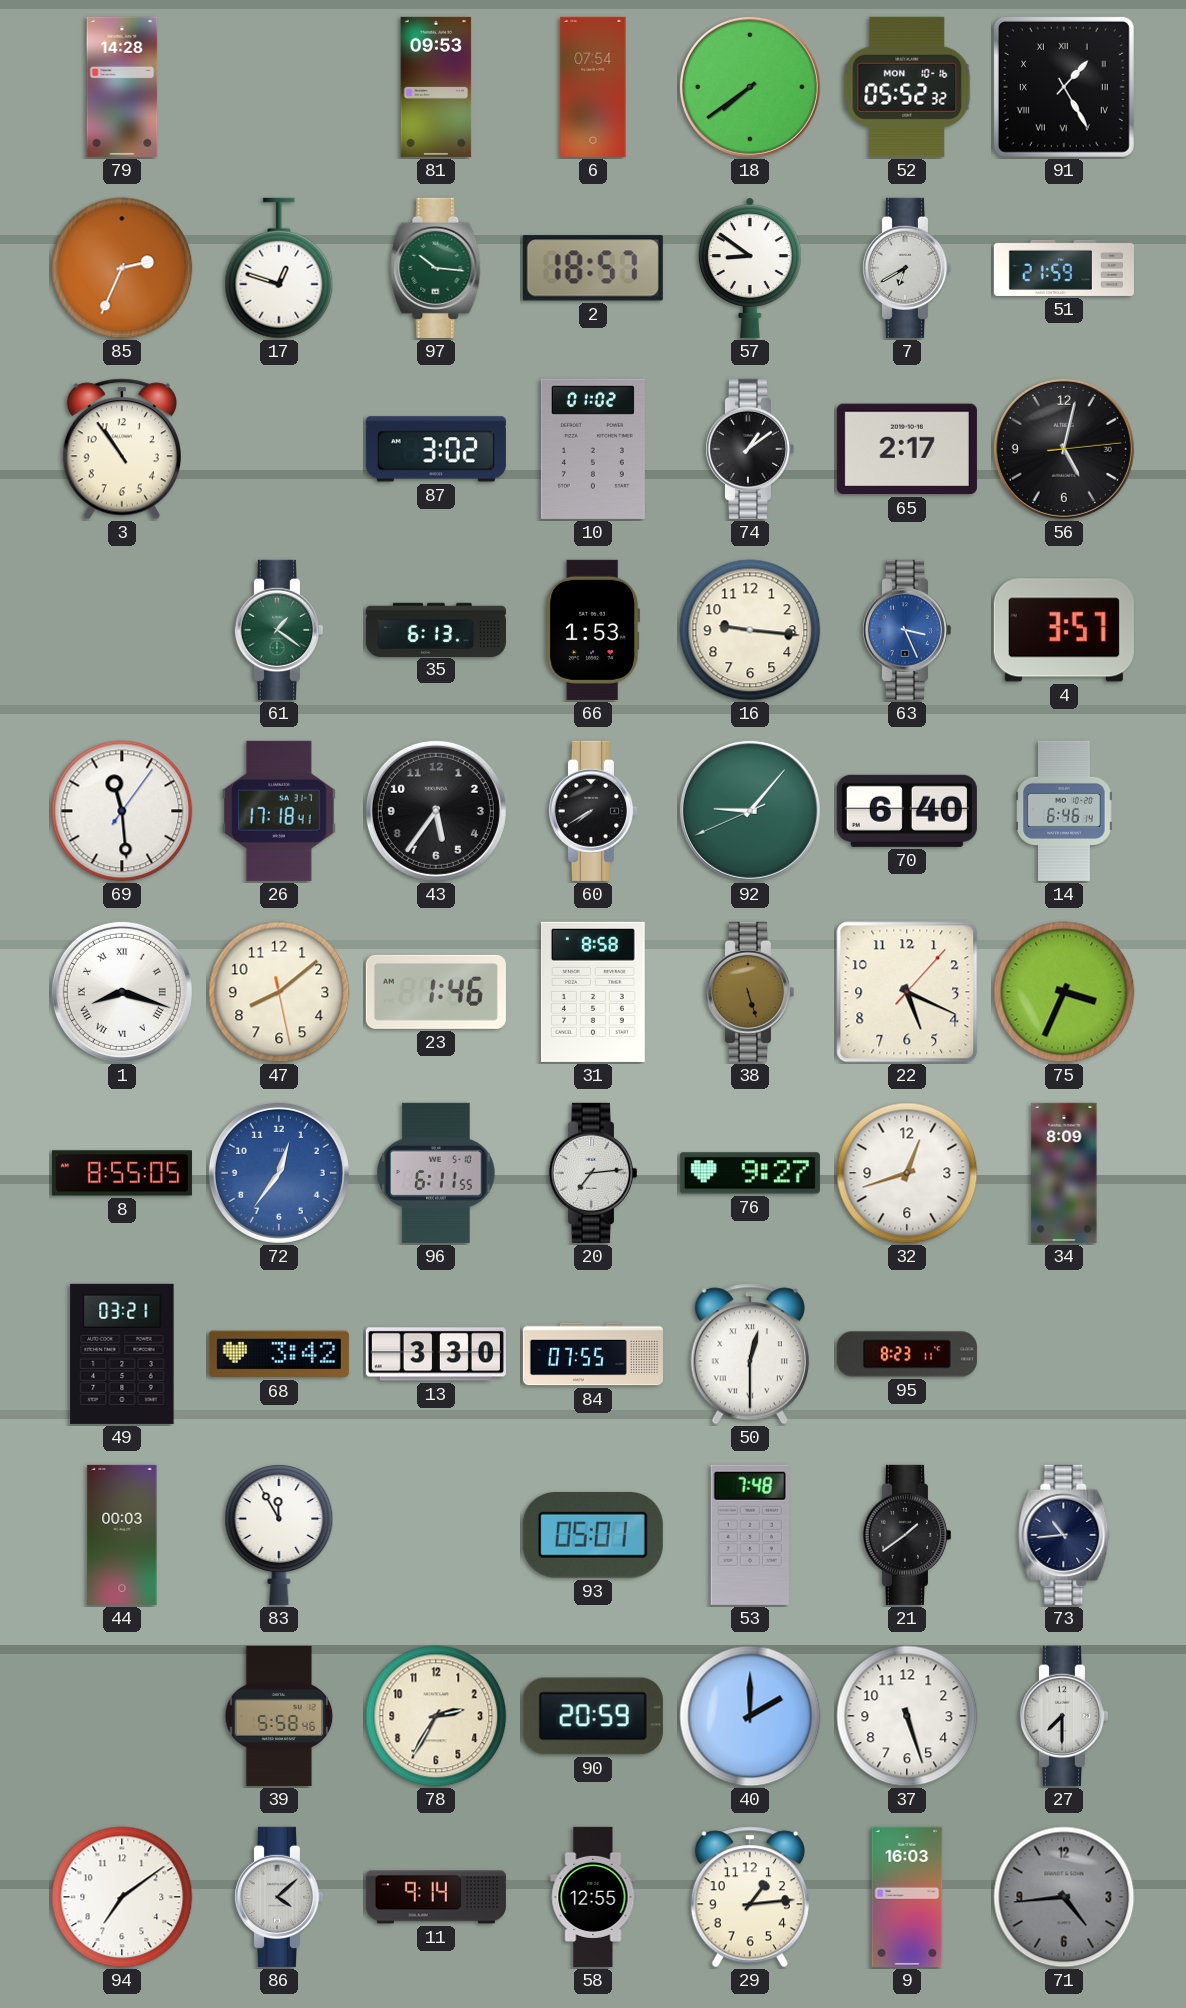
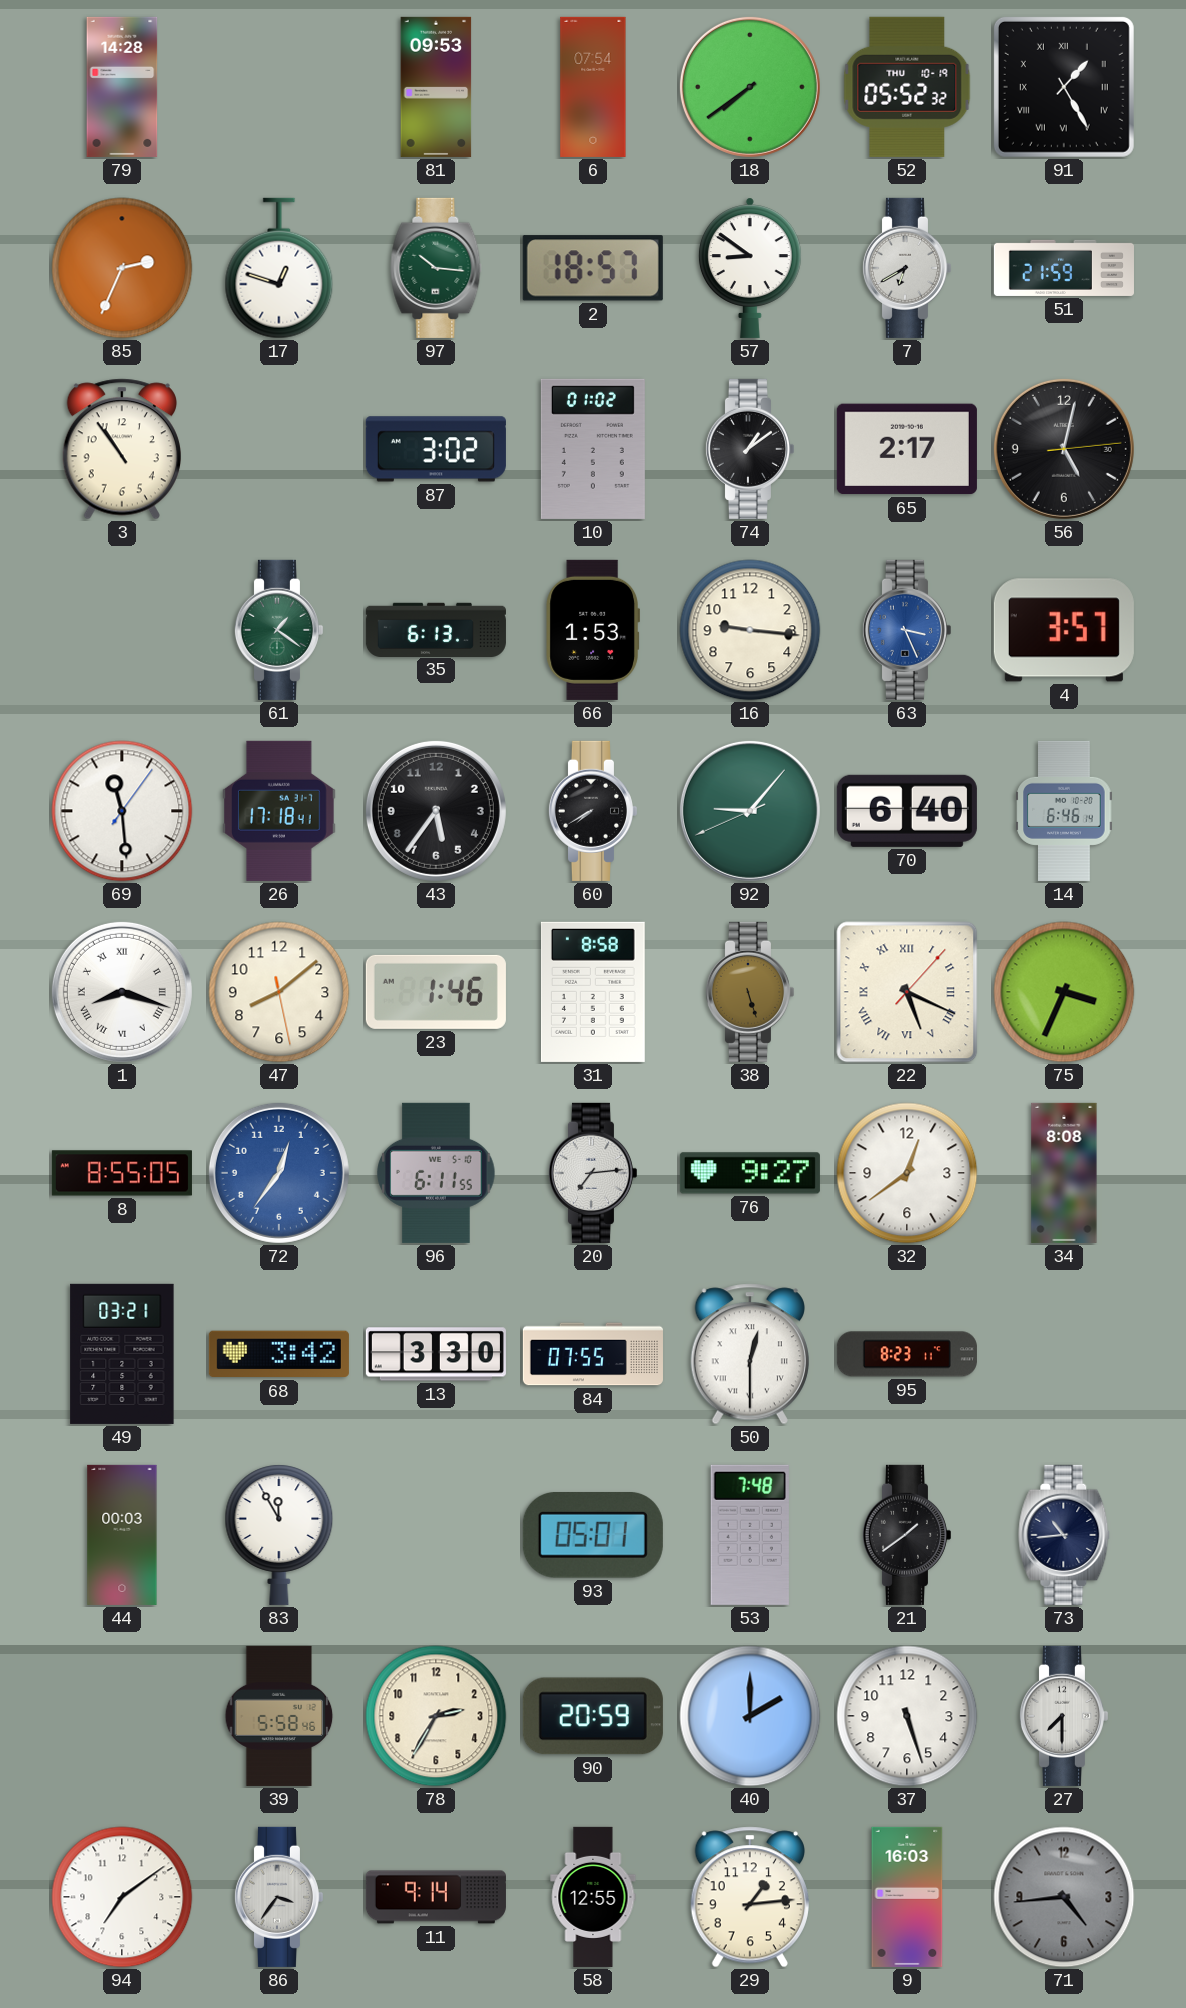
52 date: MON 10-16 -> THU 10-19 (907, 87)
22 numerals: Arabic -> Roman (907, 992)
32: 12:42 -> 12:39 (907, 1173)
34: 8:09 -> 8:08 (1064, 1173)
86: 4:08 -> 3:36 (278, 1897)
